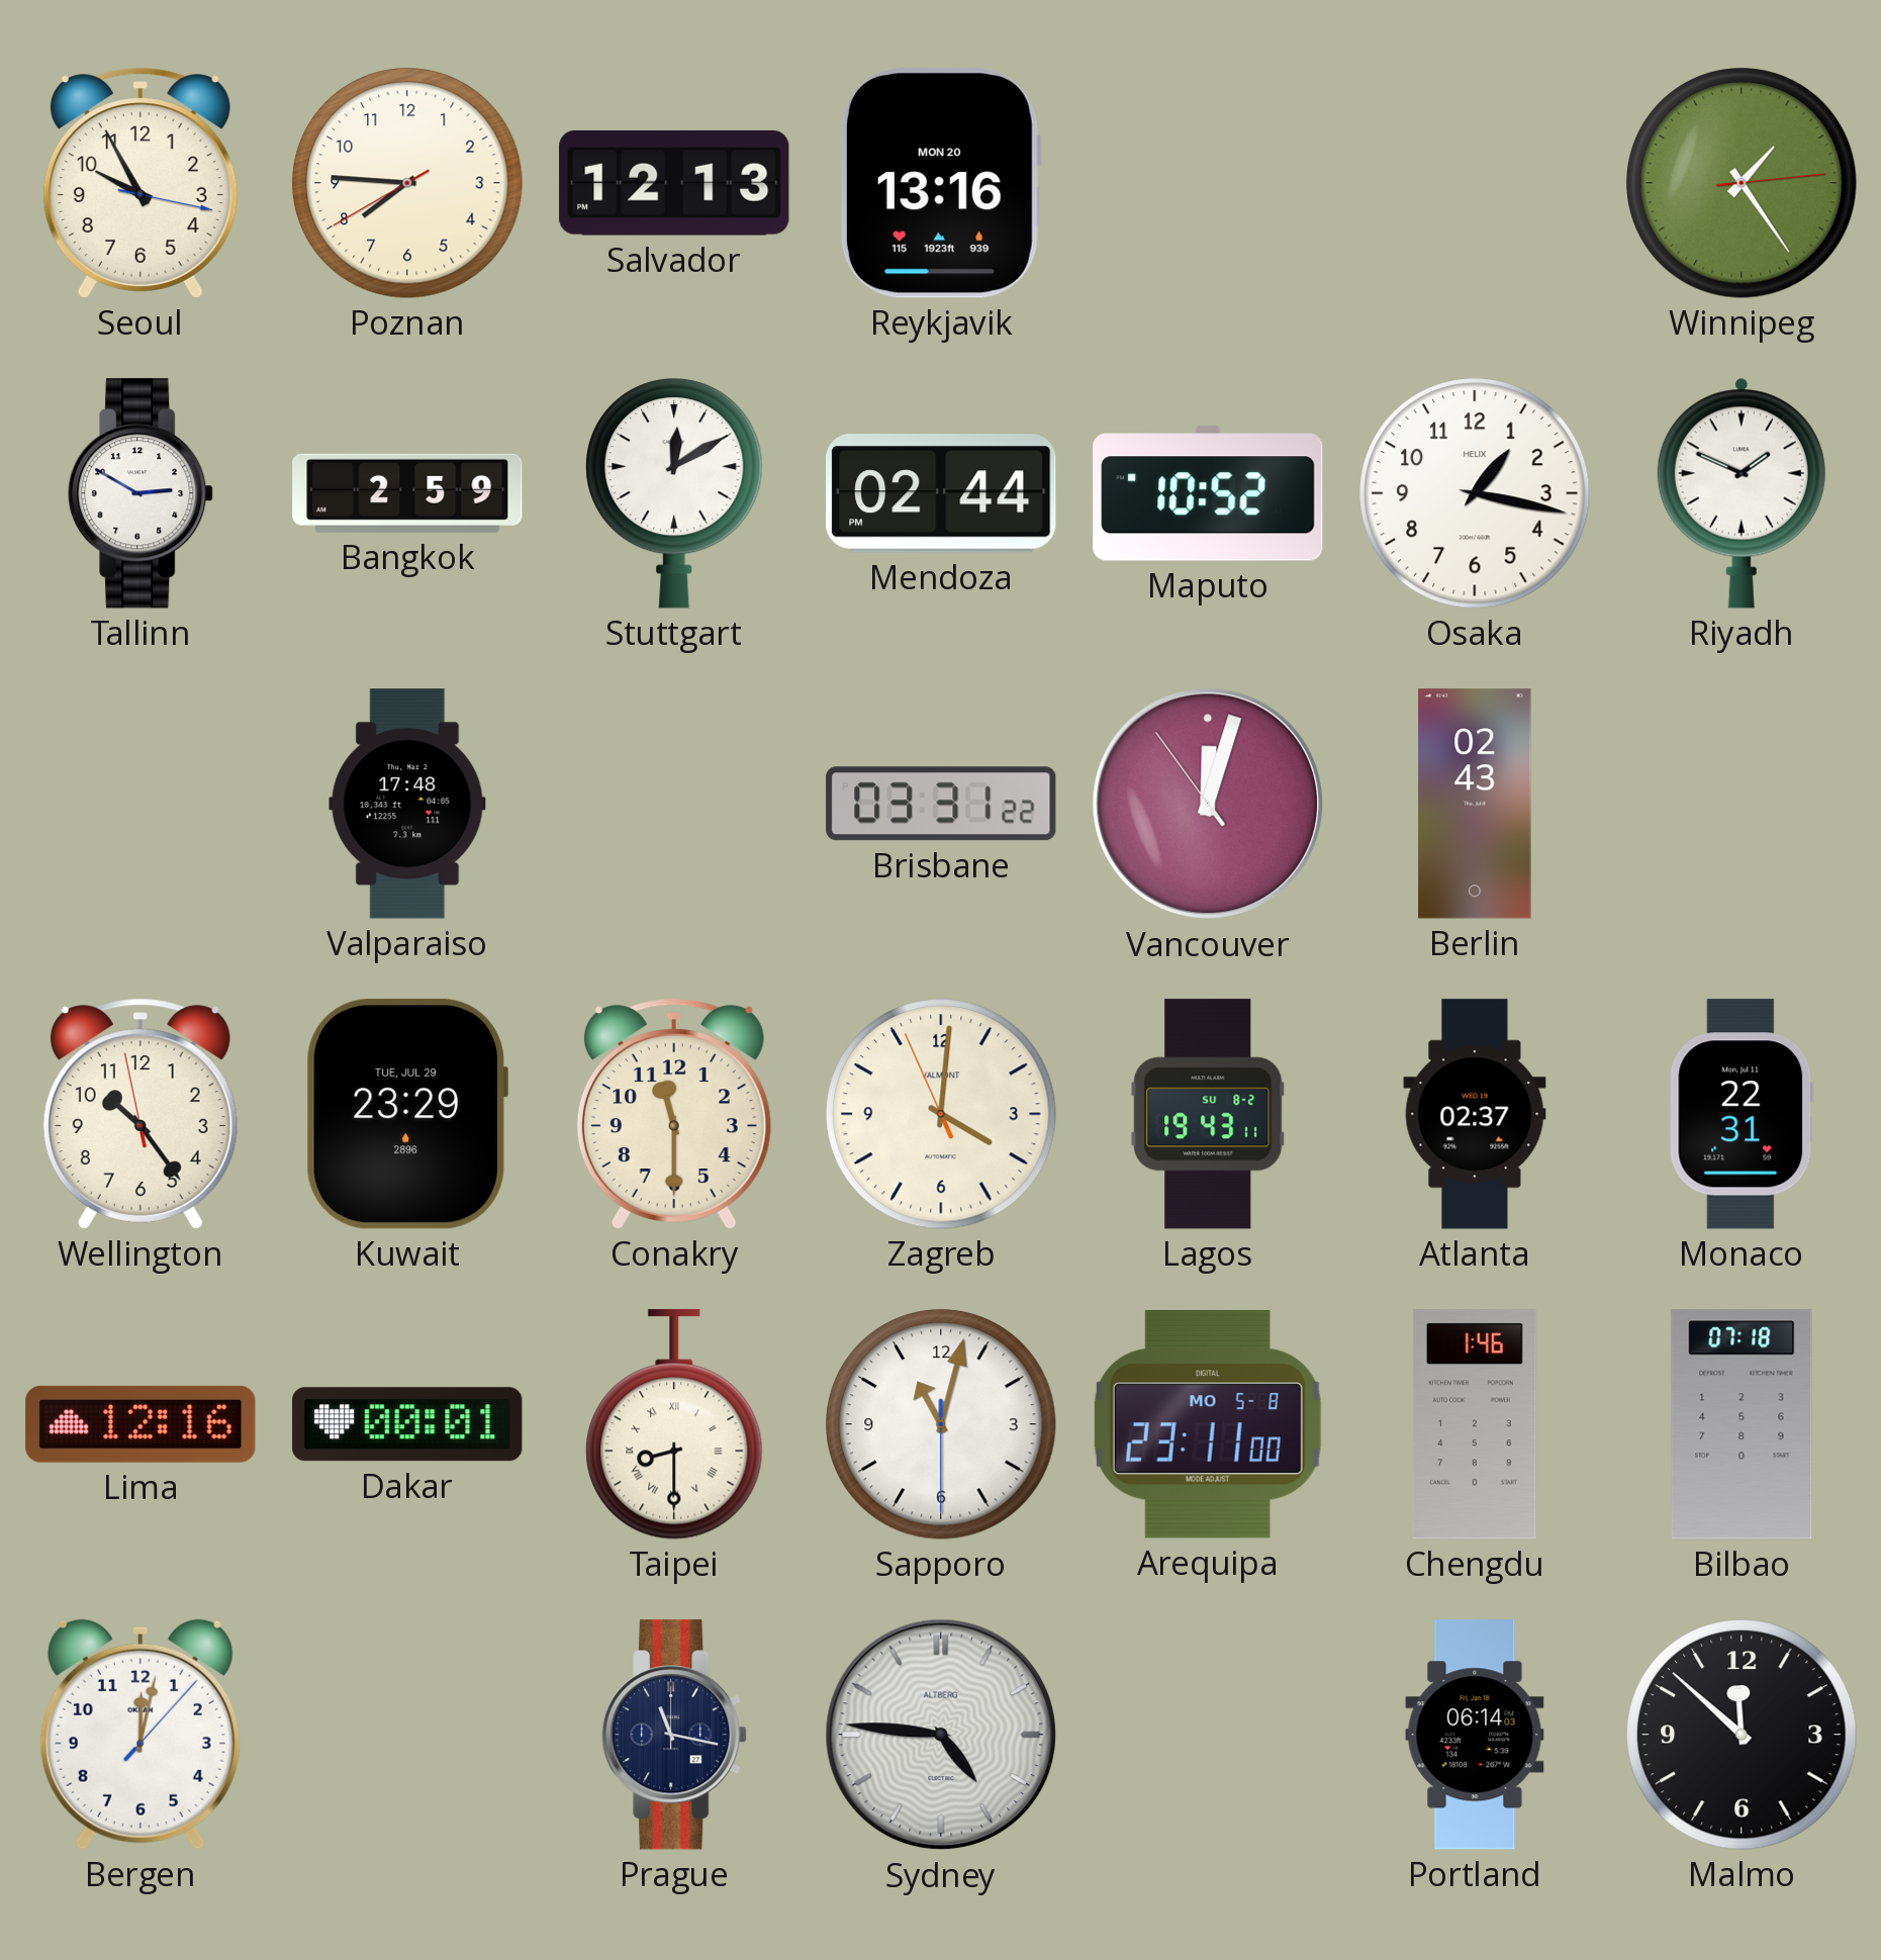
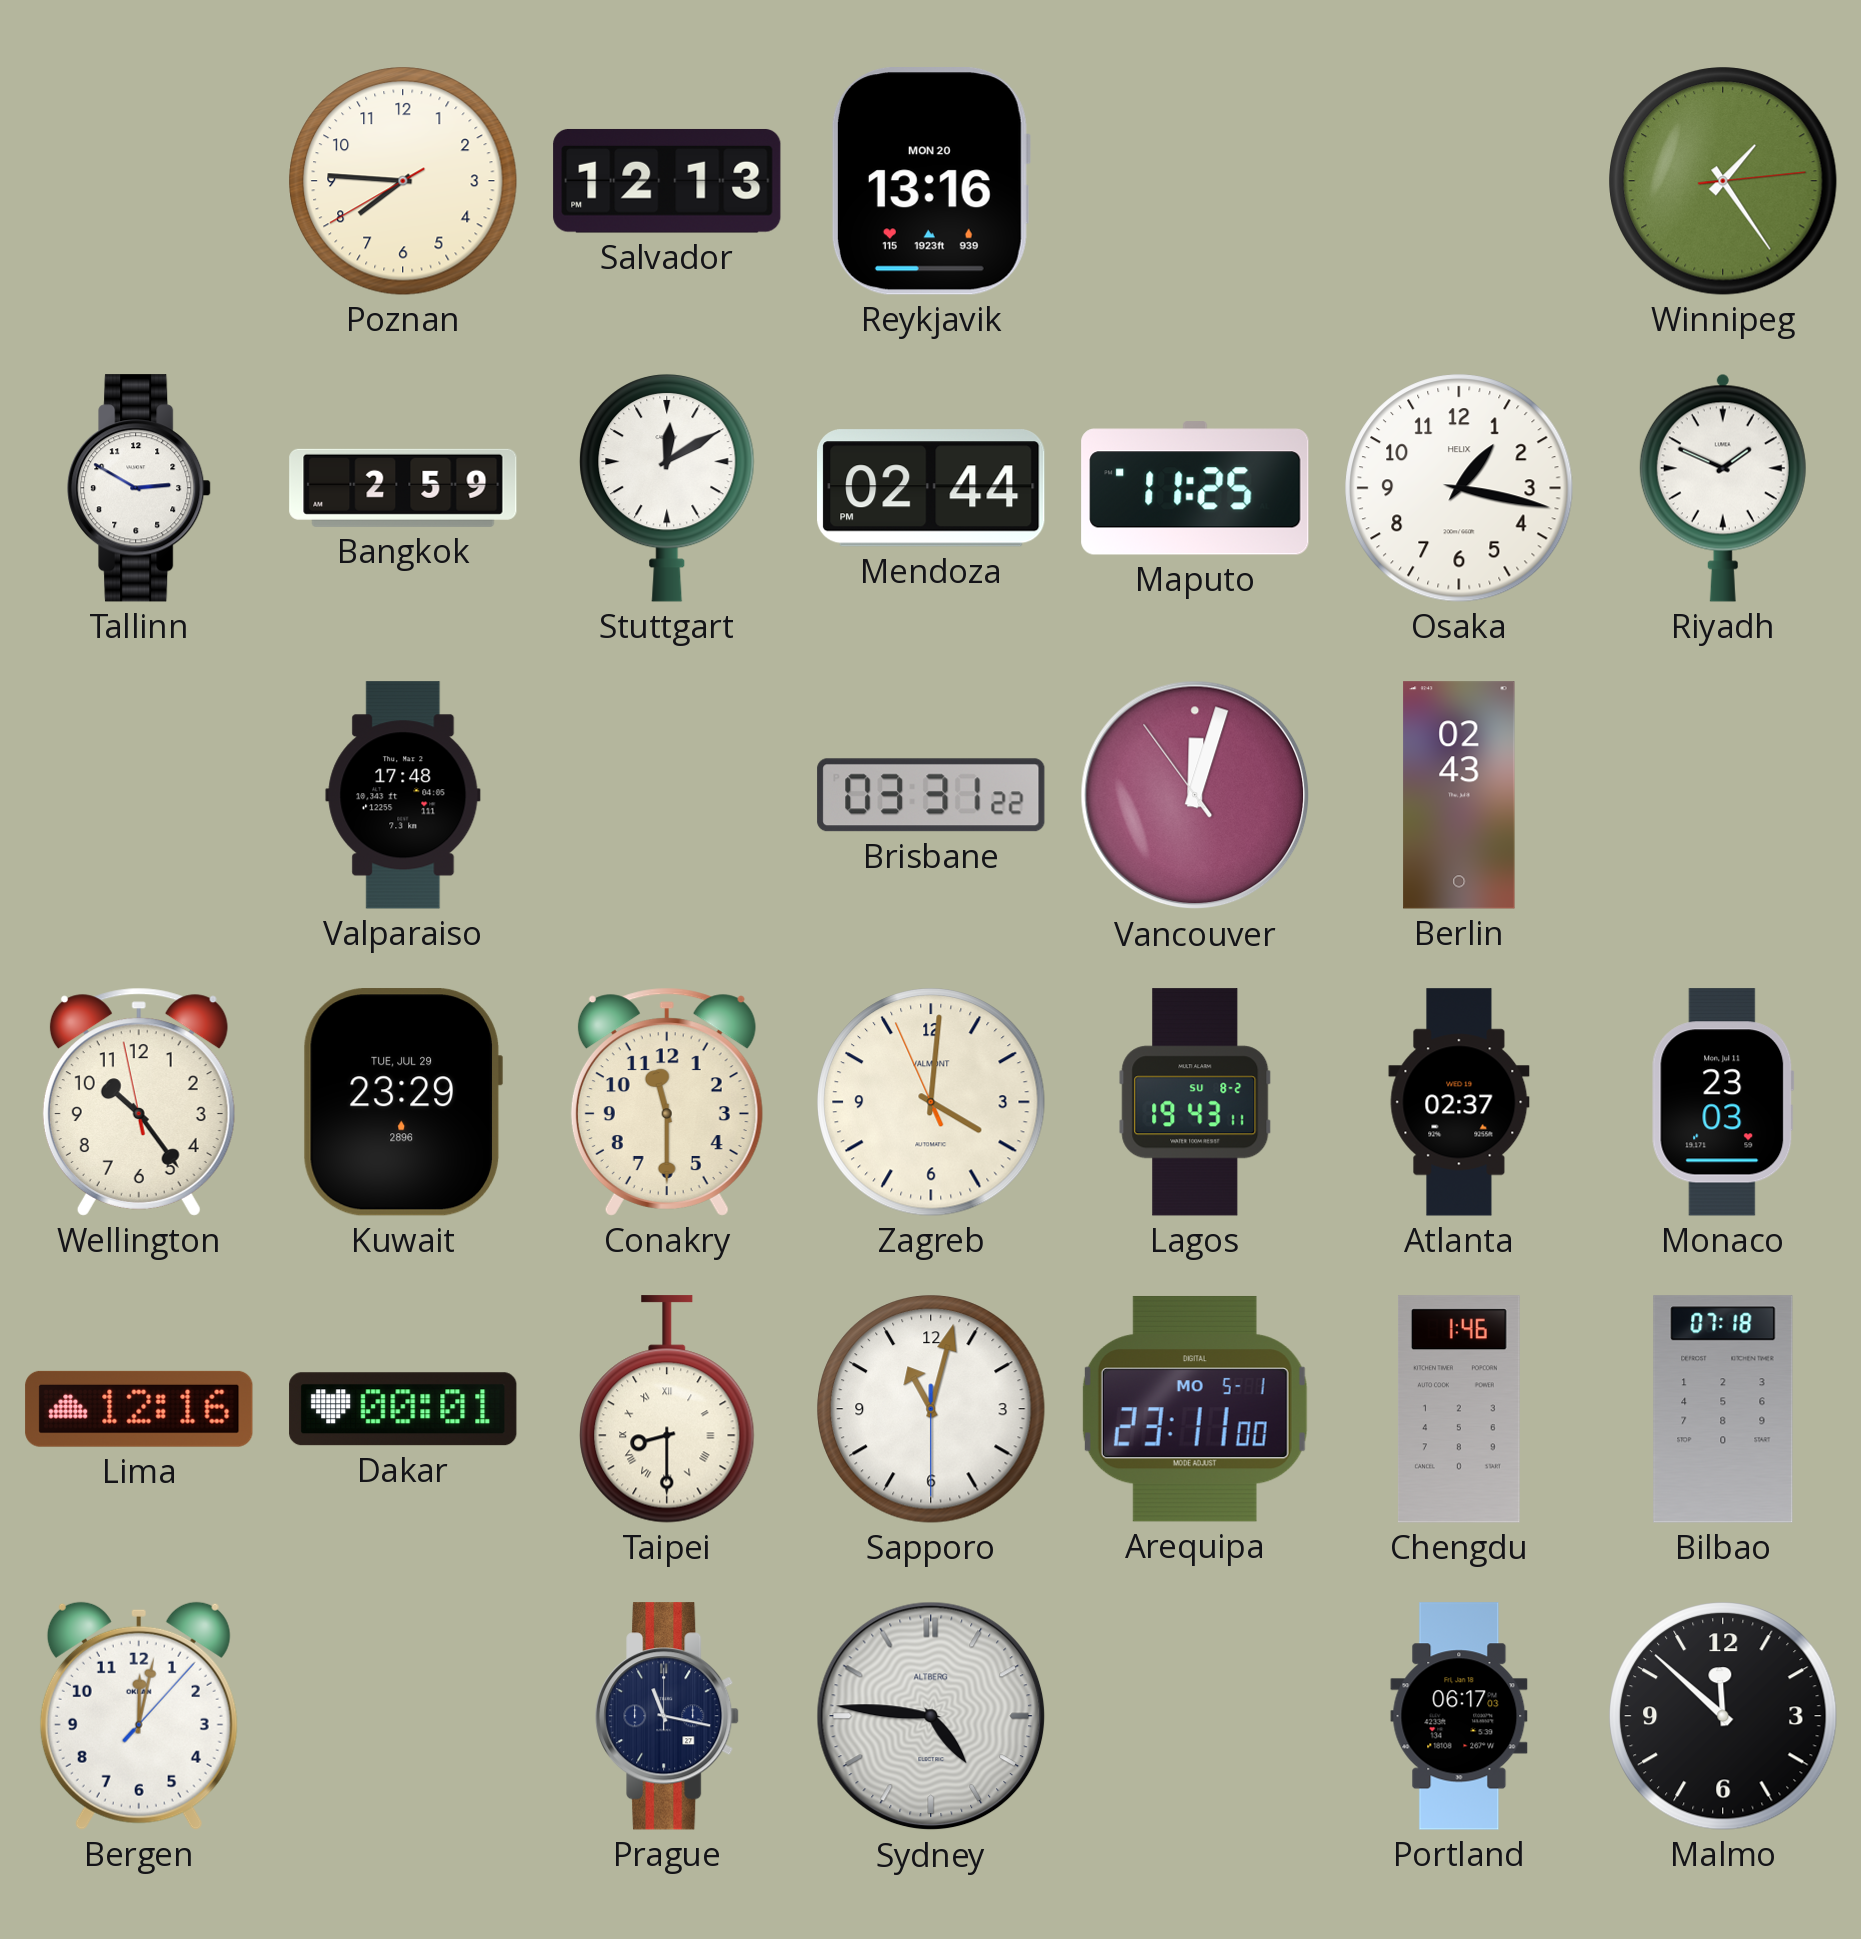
Seoul: 9:55 -> none (140, 183)
Maputo: 10:52 -> 11:25 (1195, 488)
Monaco: 22:31 -> 23:03 (1723, 1102)
Arequipa date: MO 5-8 -> MO 5-1 (1195, 1409)
Portland: 06:14 -> 06:17 (1459, 1716)
